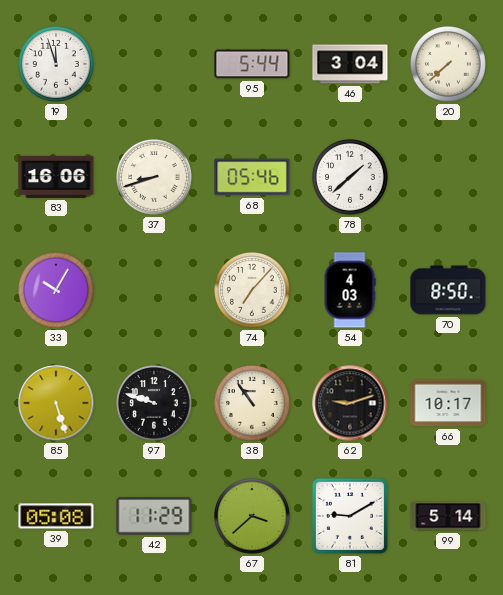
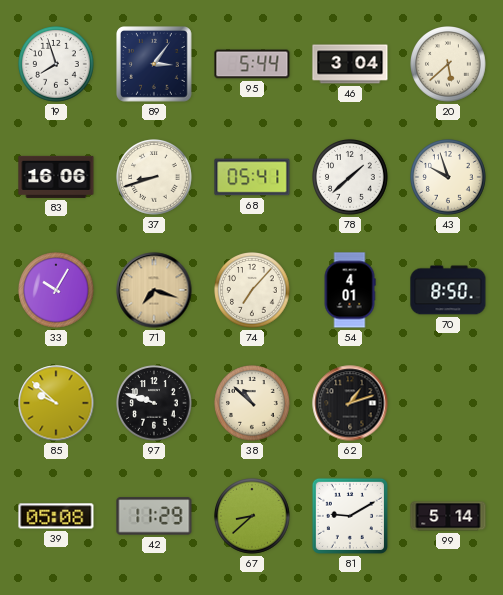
19: 11:57 -> 7:57 (56, 64)
89: none -> 3:06 (155, 65)
20: 7:38 -> 5:38 (448, 64)
68: 05:46 -> 05:41 (252, 177)
43: none -> 9:57 (448, 177)
71: none -> 7:18 (154, 290)
54: 4:03 -> 4:01 (350, 290)
85: 5:27 -> 9:52 (56, 403)
38: 10:54 -> 10:52 (252, 403)
62: 9:12 -> 1:12 (350, 403)
66: 10:17 -> none (448, 403)
67: 3:38 -> 8:38 (252, 516)
